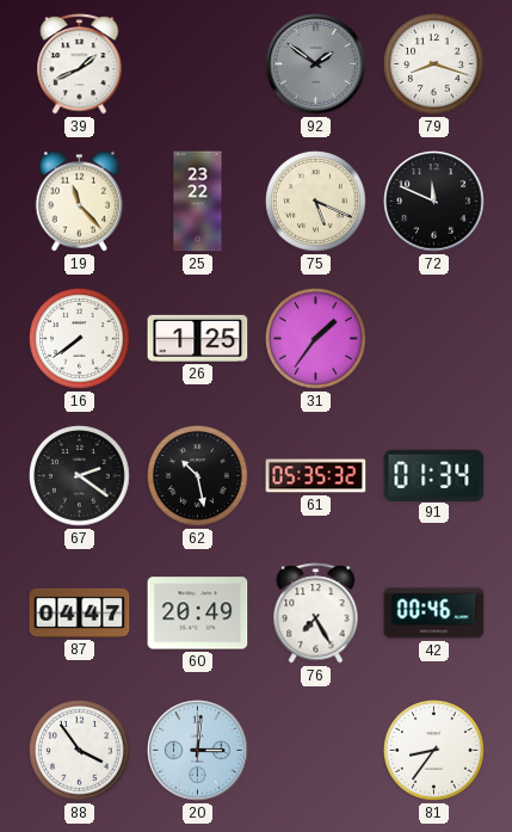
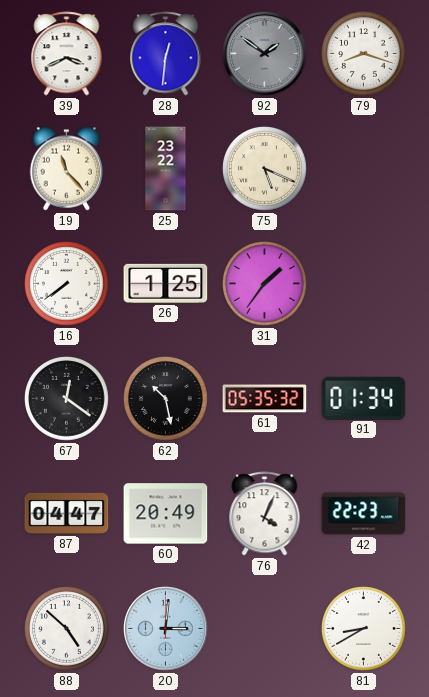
39: 1:41 -> 3:41 (67, 54)
28: none -> 12:31 (166, 54)
72: 11:49 -> none (434, 202)
67: 2:21 -> 12:21 (67, 399)
76: 7:25 -> 4:04 (265, 514)
42: 00:46 -> 22:23 (364, 514)
88: 3:54 -> 4:52 (67, 629)
81: 8:36 -> 8:40 (364, 629)
